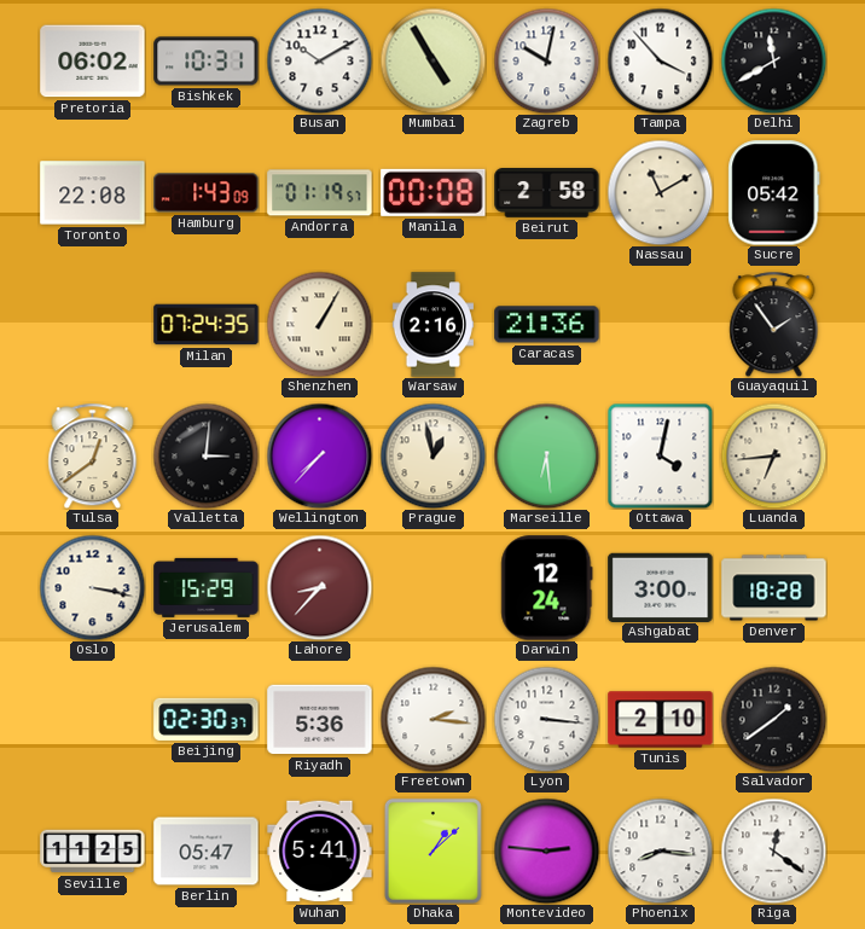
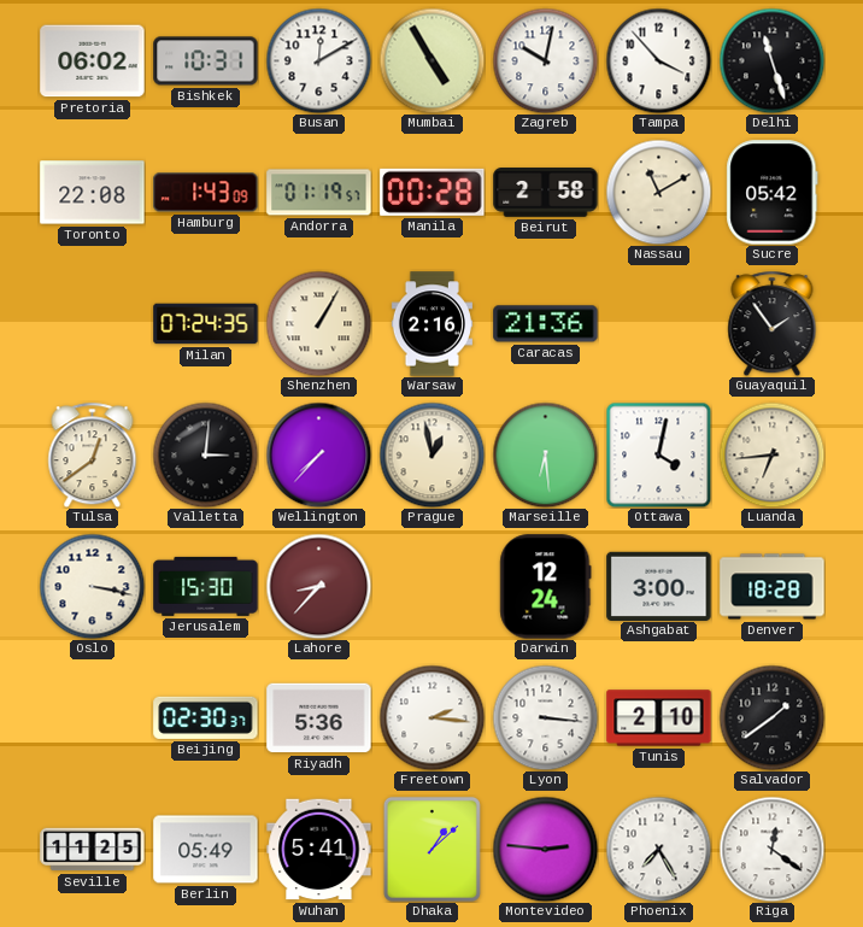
Busan: 10:10 -> 12:10 (318, 60)
Delhi: 11:40 -> 11:27 (771, 60)
Manila: 00:08 -> 00:28 (433, 192)
Jerusalem: 15:29 -> 15:30 (206, 586)
Berlin: 05:47 -> 05:49 (206, 850)
Phoenix: 8:16 -> 7:25 (658, 849)
